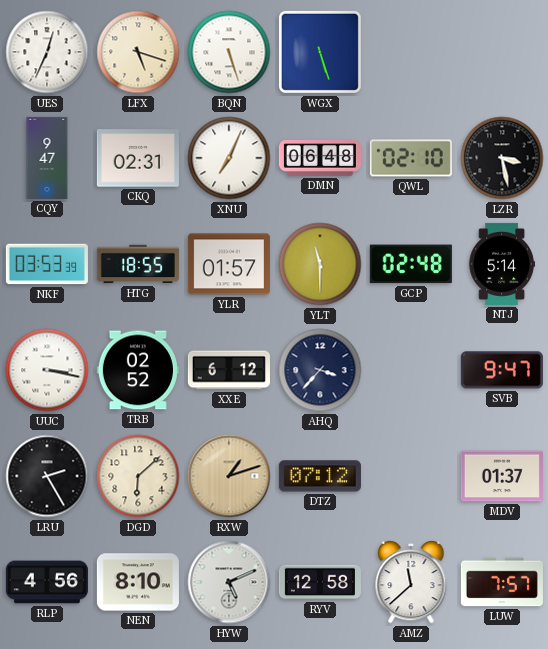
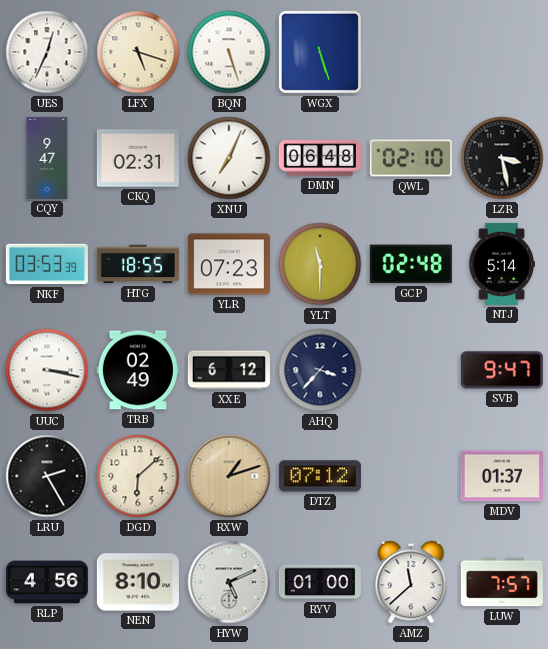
YLR: 01:57 -> 07:23 (229, 264)
TRB: 02:52 -> 02:49 (138, 370)
RYV: 12:58 -> 01:00 (320, 582)
